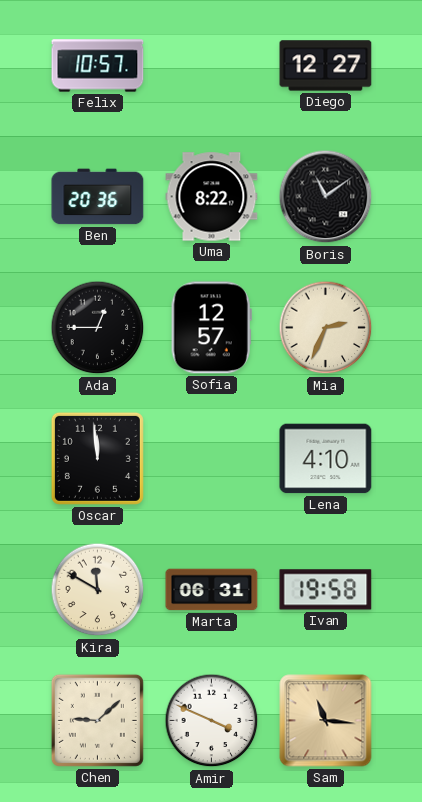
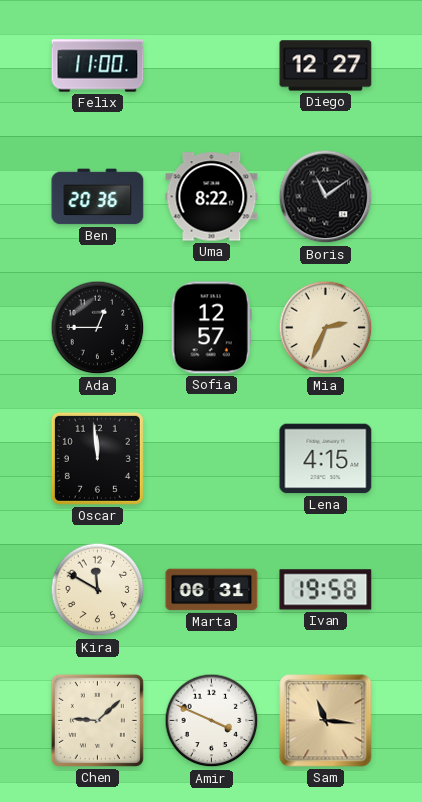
Felix: 10:57 -> 11:00 (98, 66)
Lena: 4:10 -> 4:15 (326, 459)
